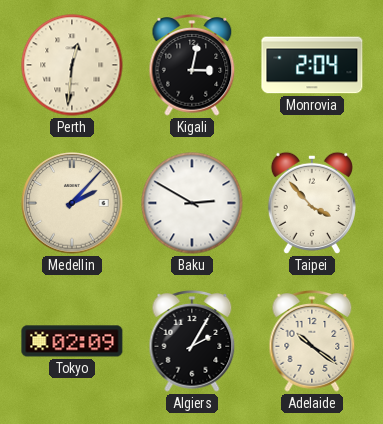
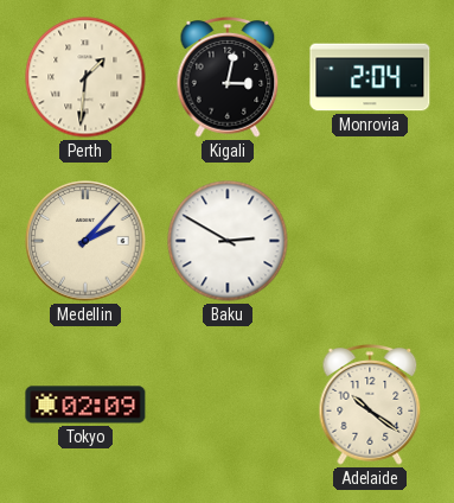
Perth: 12:31 -> 1:31 (85, 77)
Taipei: 3:53 -> none (312, 203)
Algiers: 2:05 -> none (192, 342)
